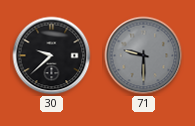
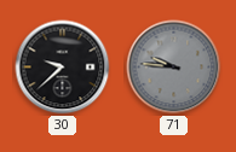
71: 9:30 -> 9:46 (174, 68)
